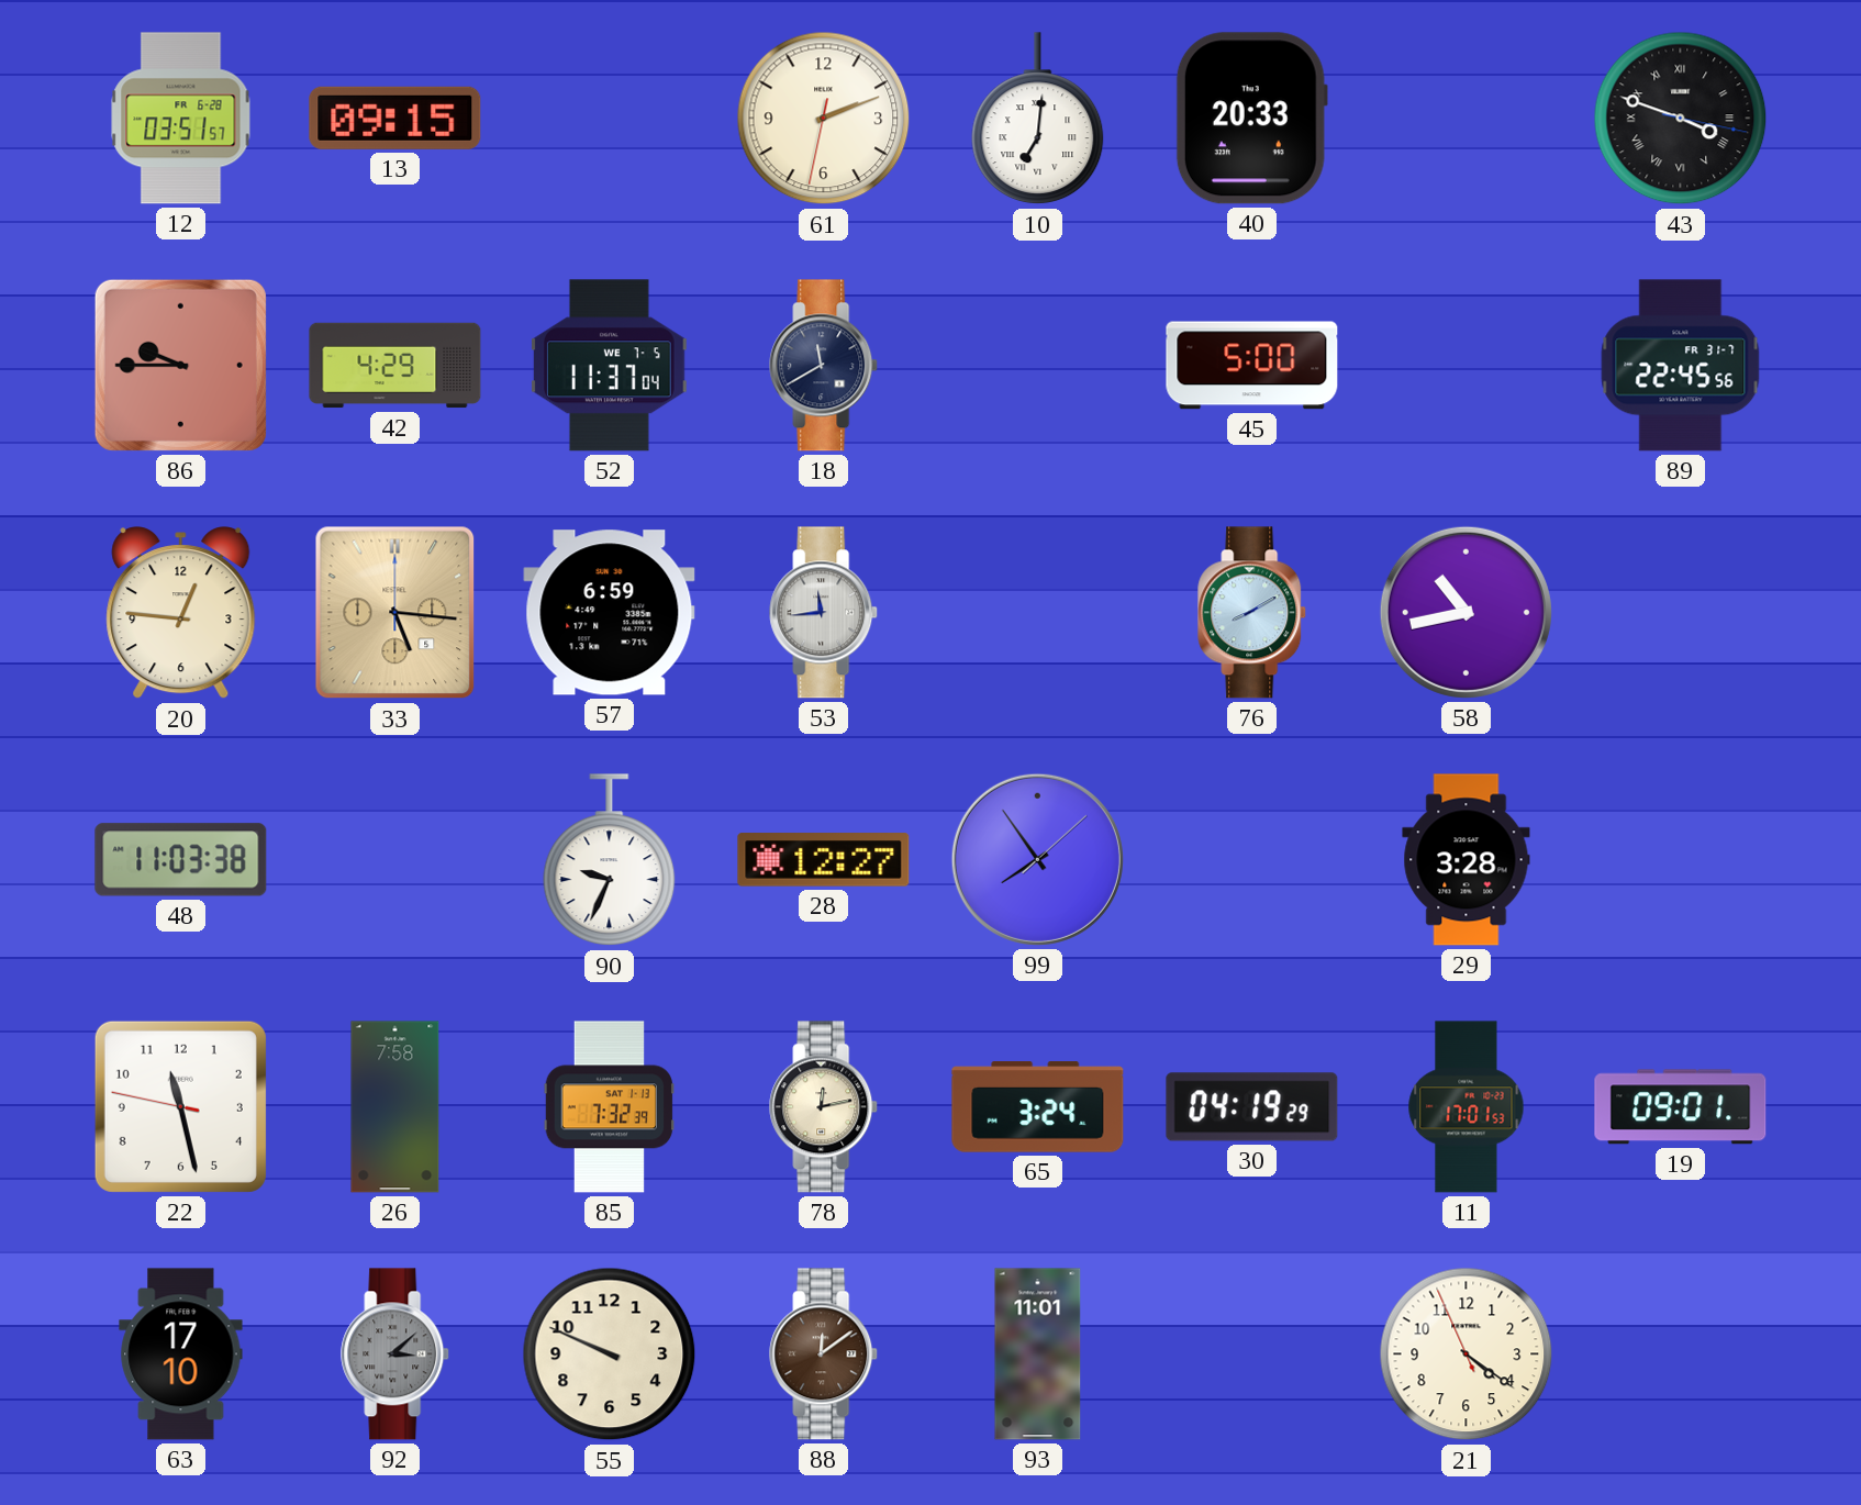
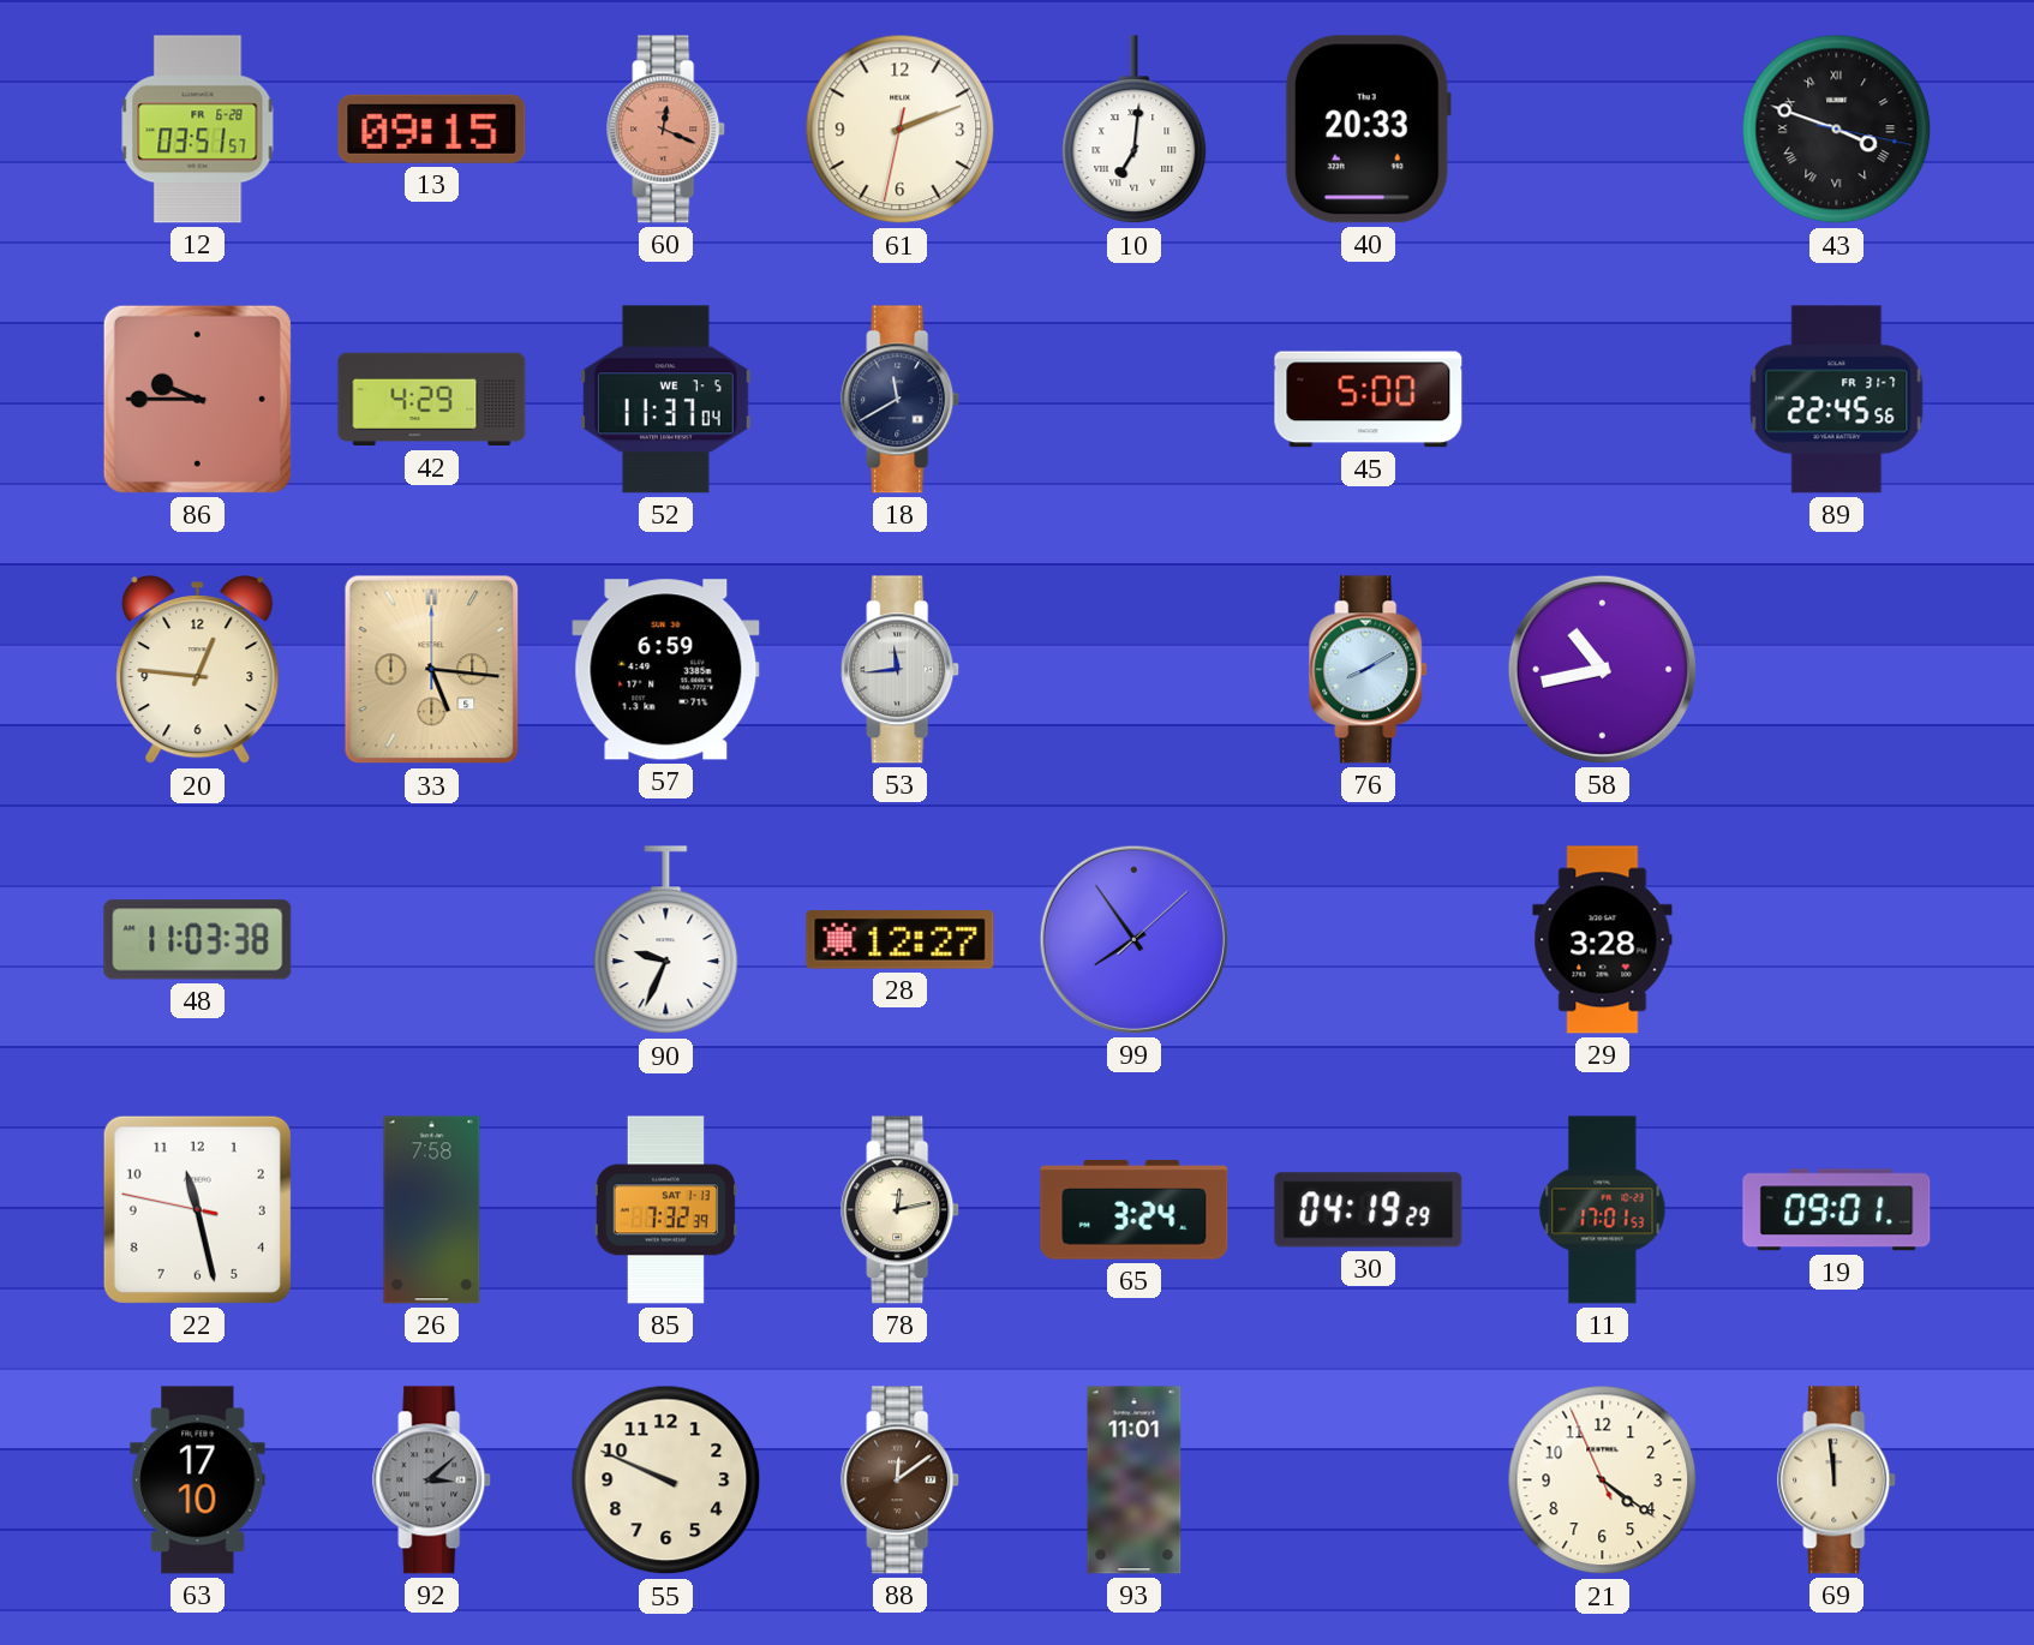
60: none -> 12:19 (666, 130)
69: none -> 11:59 (1837, 1480)
